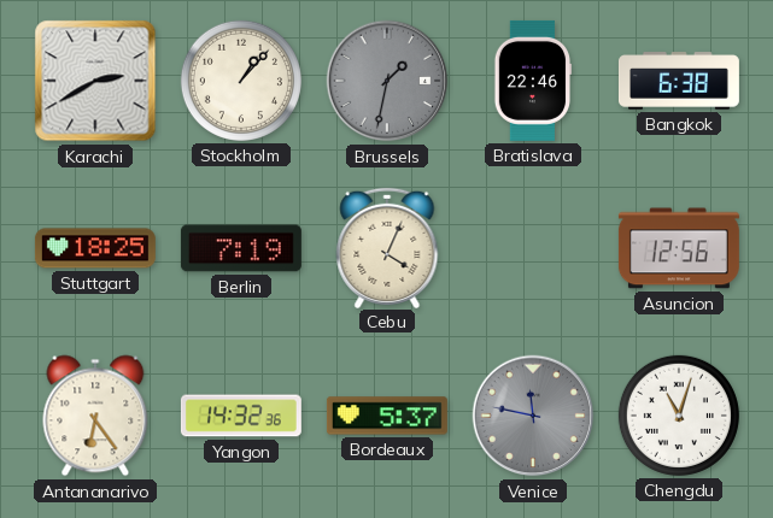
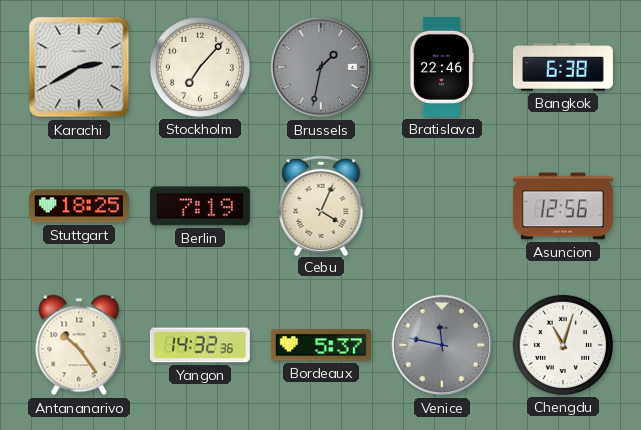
Stockholm: 1:07 -> 7:07 (200, 67)
Antananarivo: 6:24 -> 10:24 (79, 345)
